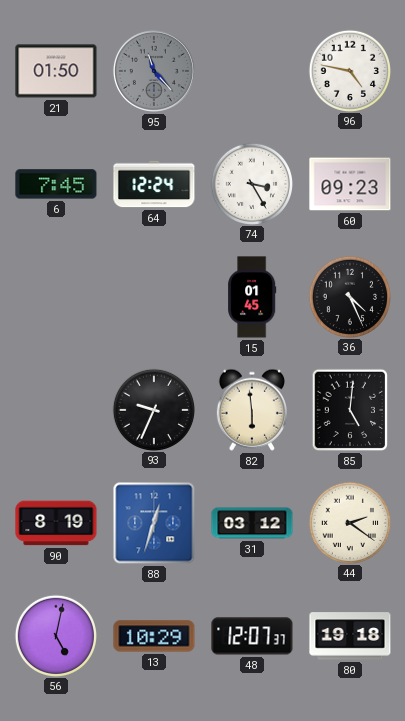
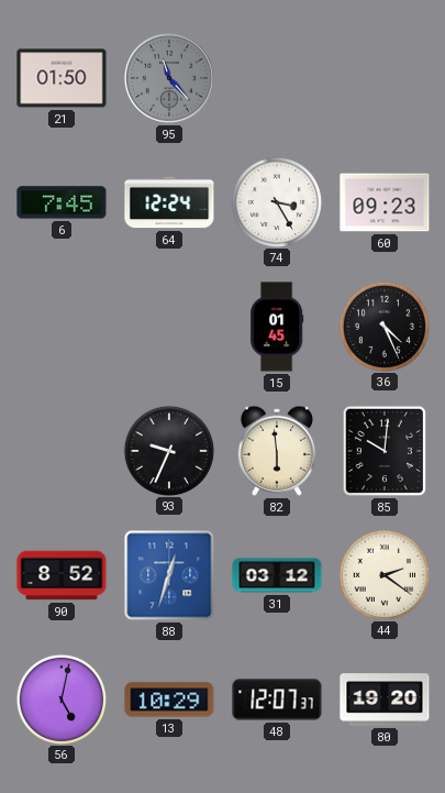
96: 4:47 -> none (349, 70)
85: 5:01 -> 10:01 (385, 451)
90: 8:19 -> 8:52 (62, 575)
80: 19:18 -> 19:20 (385, 700)
